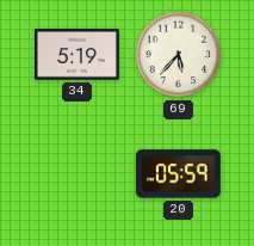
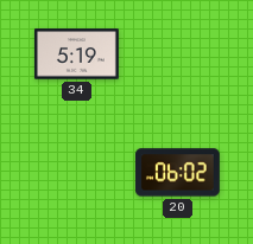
69: 5:37 -> none (179, 55)
20: 05:59 -> 06:02 (177, 173)
